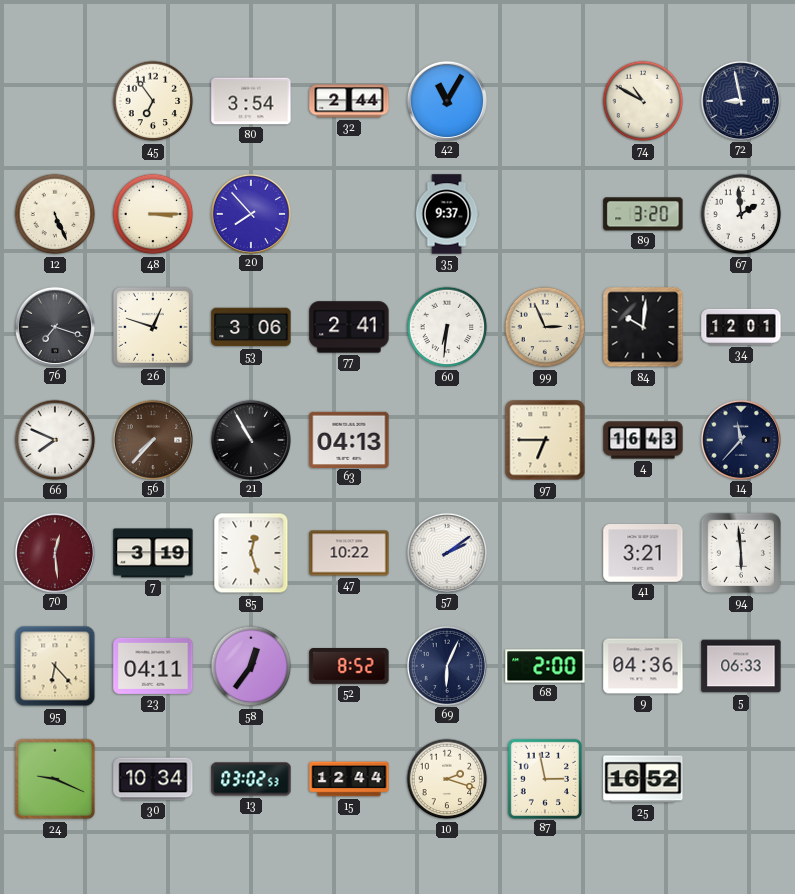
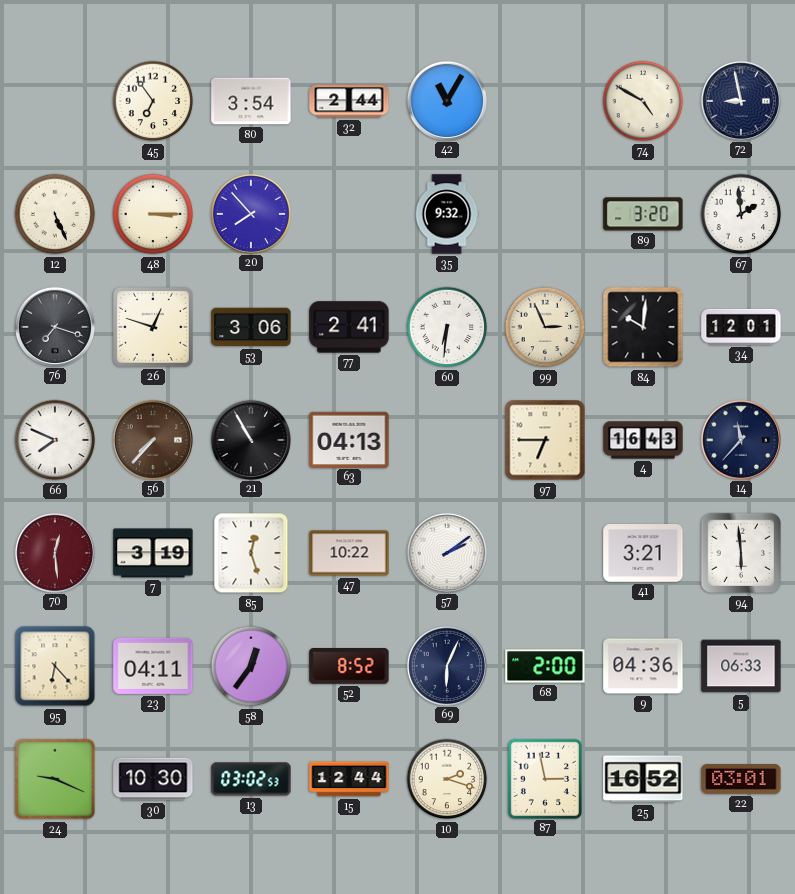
74: 10:50 -> 4:50 (643, 101)
35: 9:37 -> 9:32 (447, 214)
30: 10:34 -> 10:30 (153, 779)
22: none -> 03:01 (741, 780)
